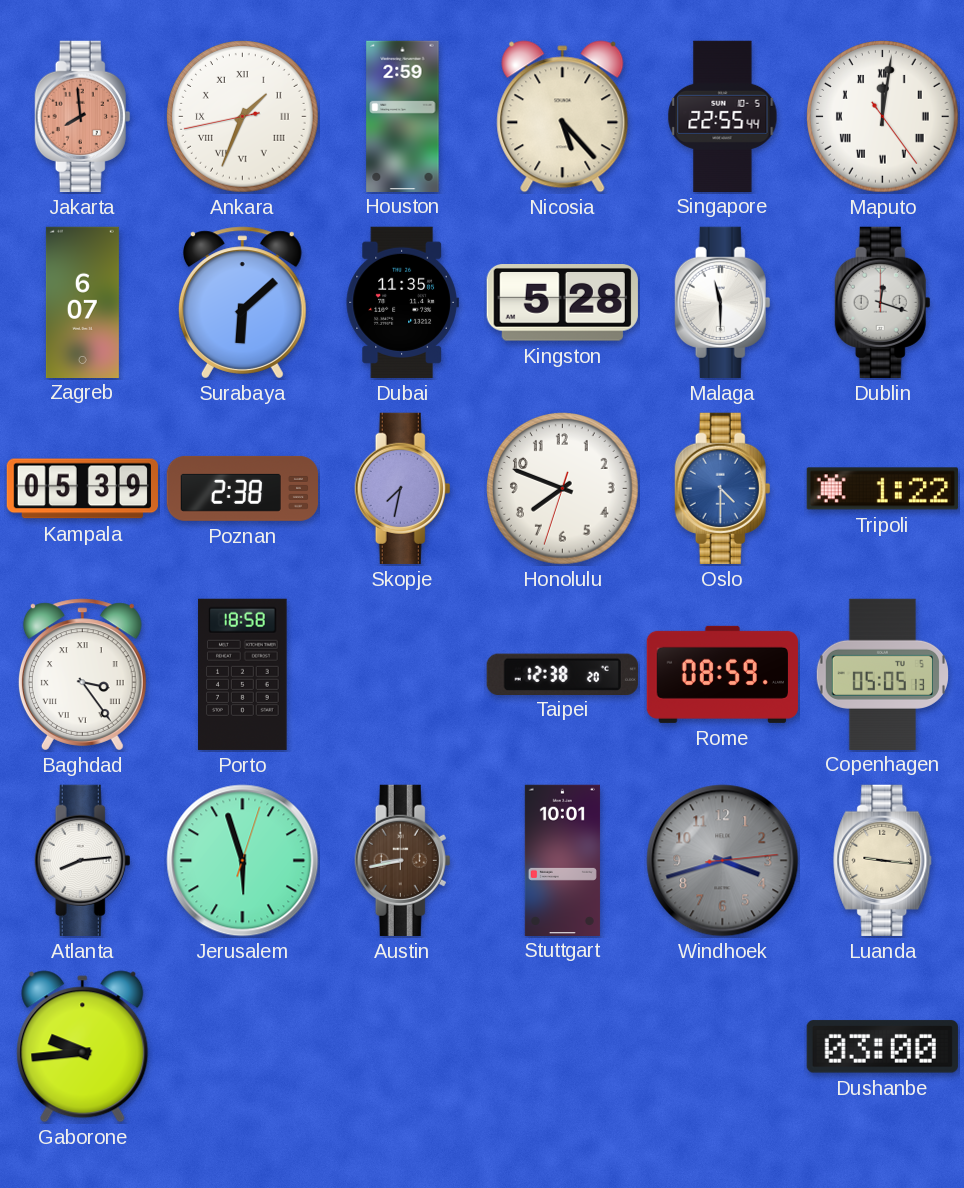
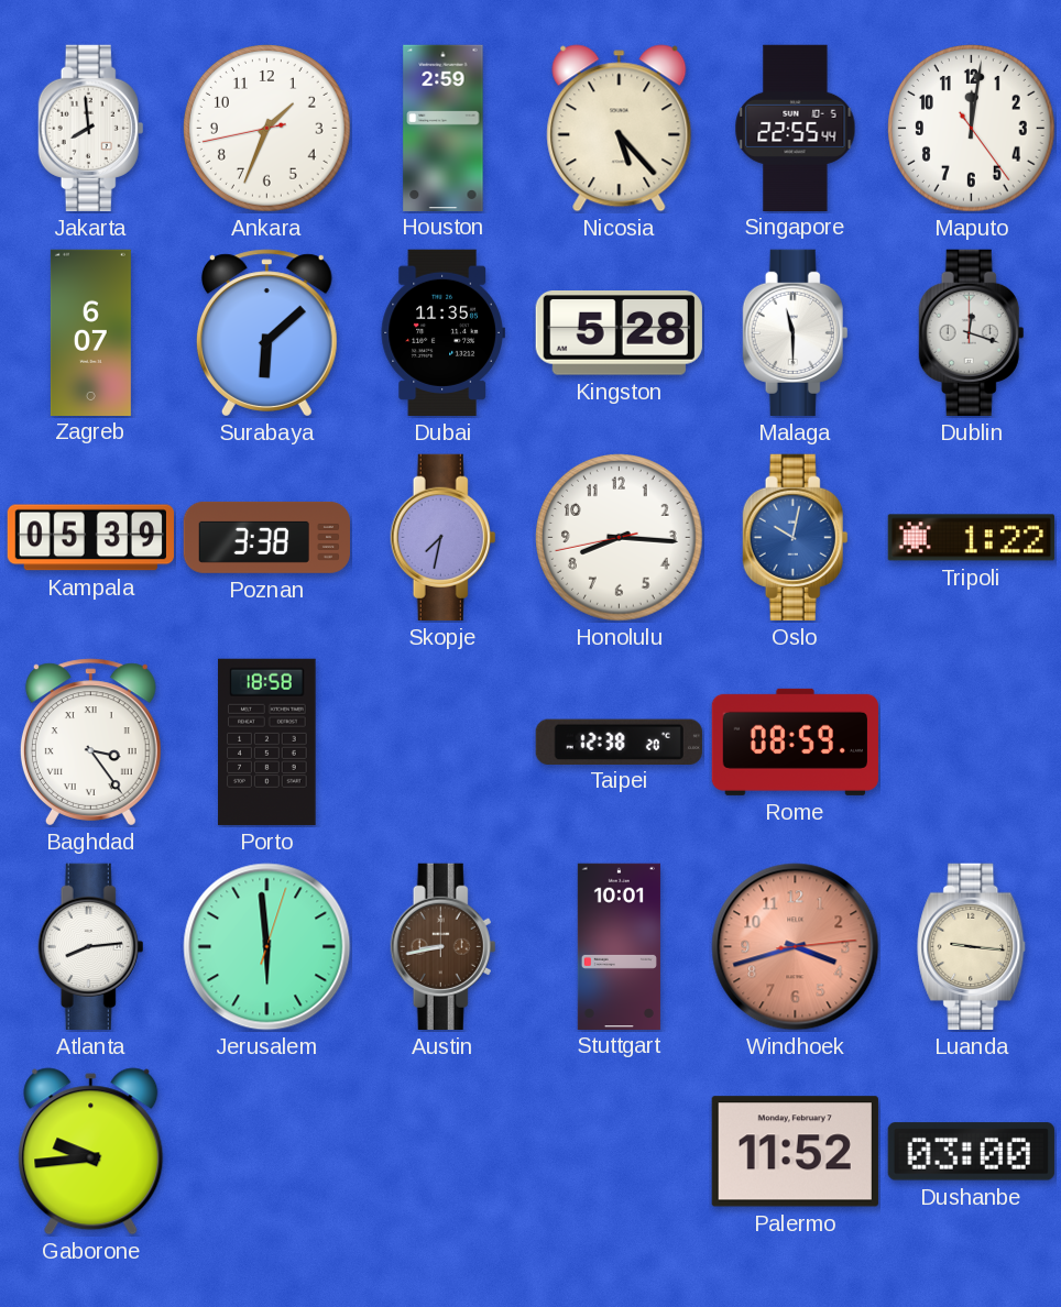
Jakarta dial: salmon -> white (91, 128)
Ankara numerals: Roman -> Arabic (267, 129)
Maputo numerals: Roman -> Arabic (972, 129)
Poznan: 2:38 -> 3:38 (266, 537)
Honolulu: 7:48 -> 8:15 (620, 538)
Oslo: 4:30 -> 10:02 (796, 537)
Copenhagen: 05:05 -> none (882, 674)
Jerusalem: 5:57 -> 5:59 (267, 947)
Windhoek dial: grey -> salmon (796, 947)
Palermo: none -> 11:52 (795, 1152)
